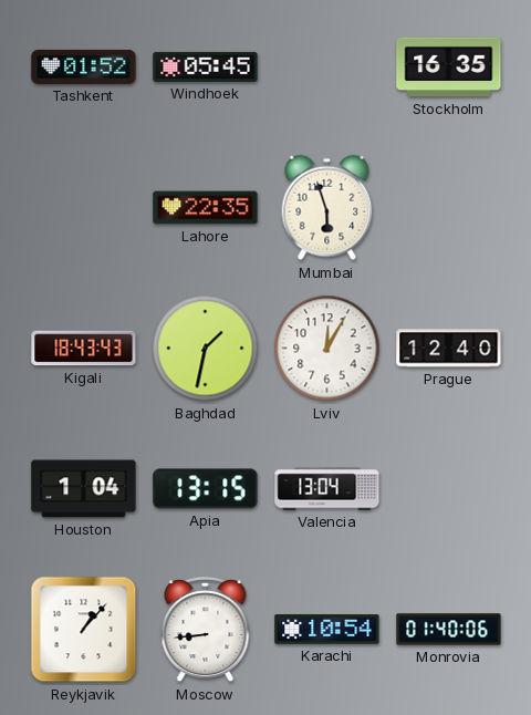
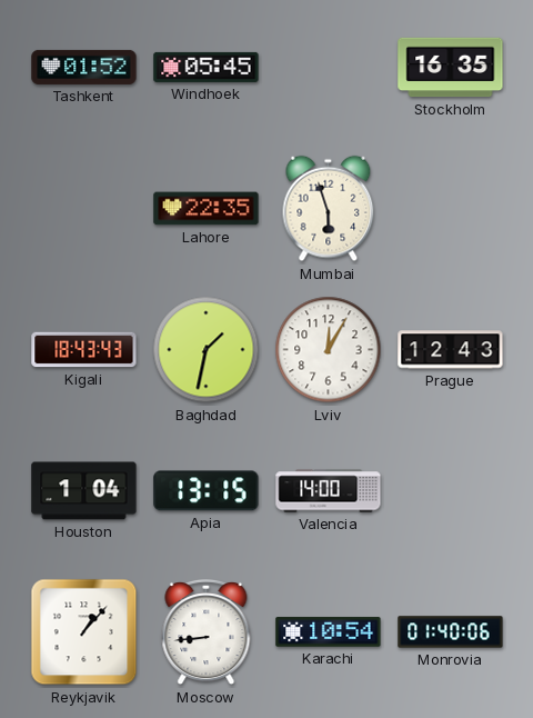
Prague: 12:40 -> 12:43 (451, 350)
Valencia: 13:04 -> 14:00 (329, 491)
